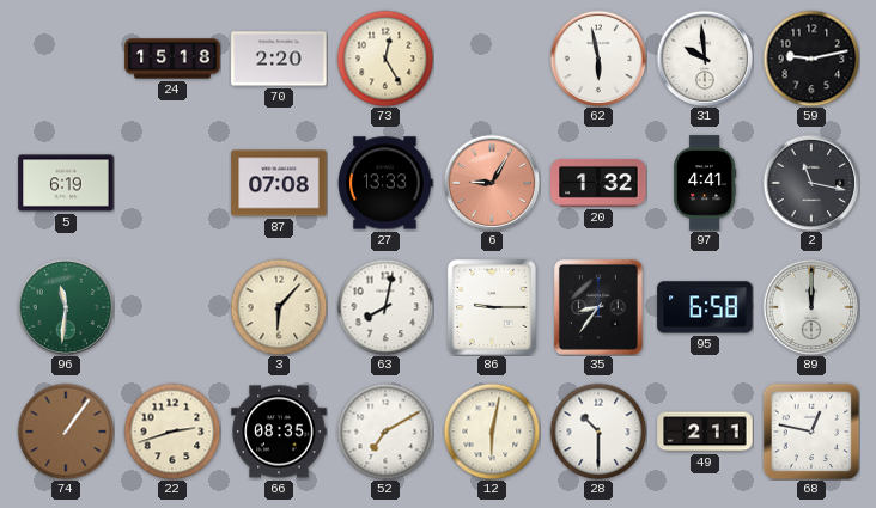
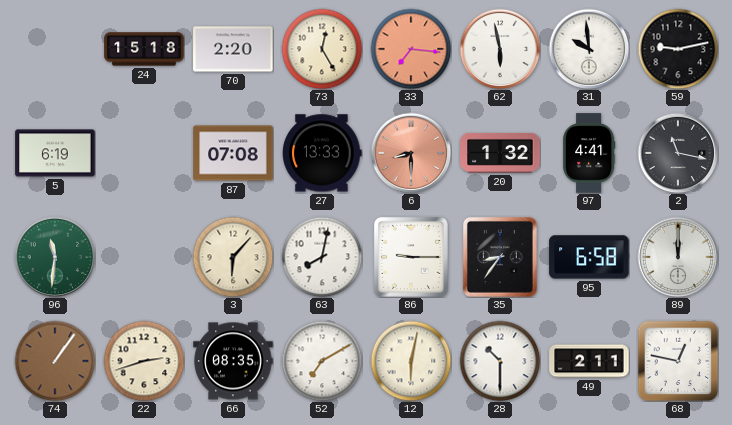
33: none -> 7:16 (411, 49)
6: 9:05 -> 8:30 (411, 153)
